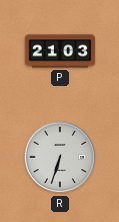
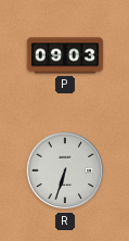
P: 21:03 -> 09:03 (65, 55)
